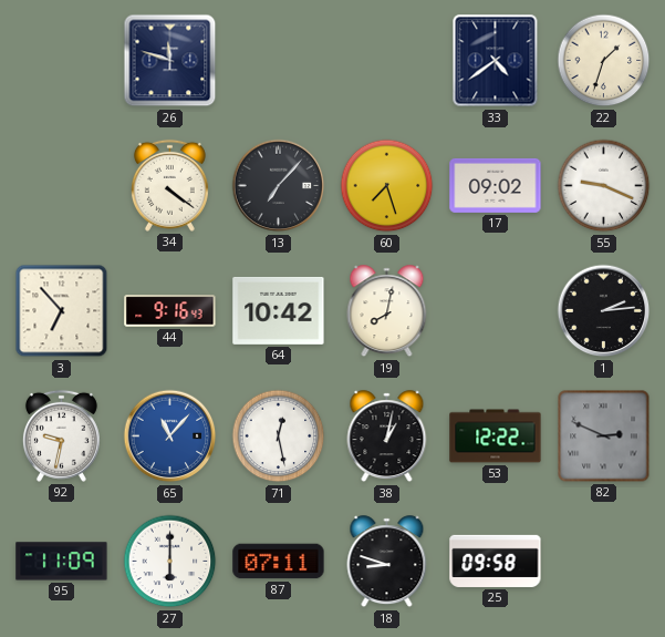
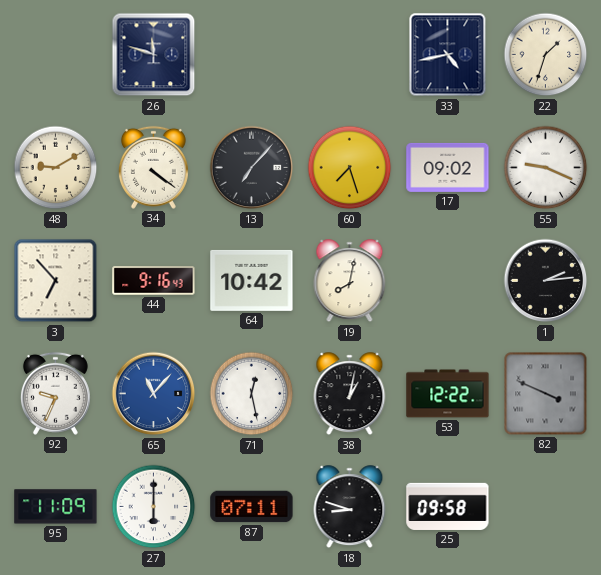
33: 4:39 -> 4:43 (448, 55)
48: none -> 9:10 (56, 168)
92: 9:32 -> 9:34 (55, 393)
82: 2:49 -> 3:49 (546, 394)
